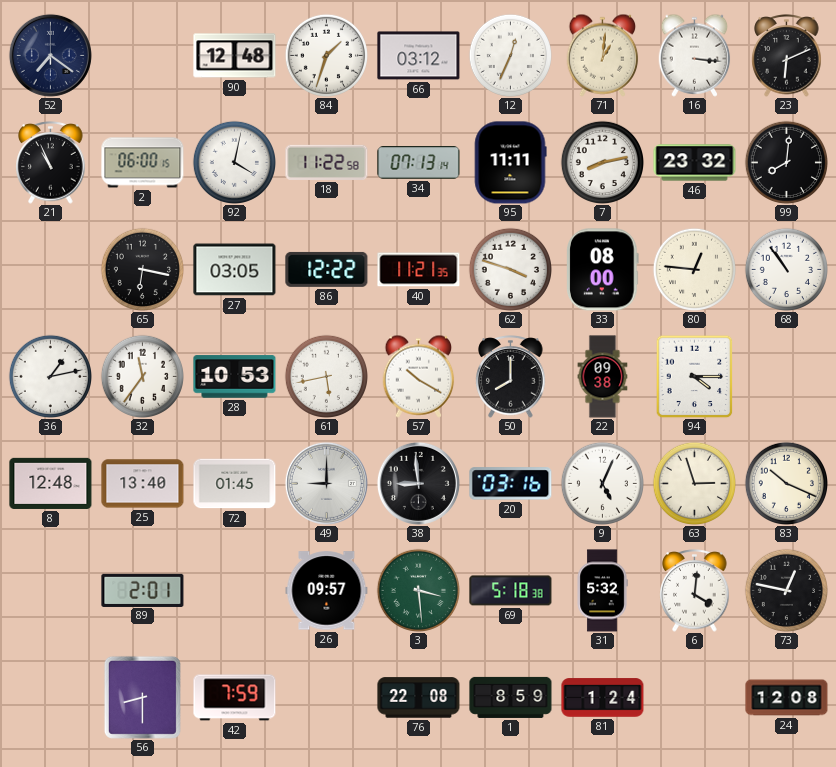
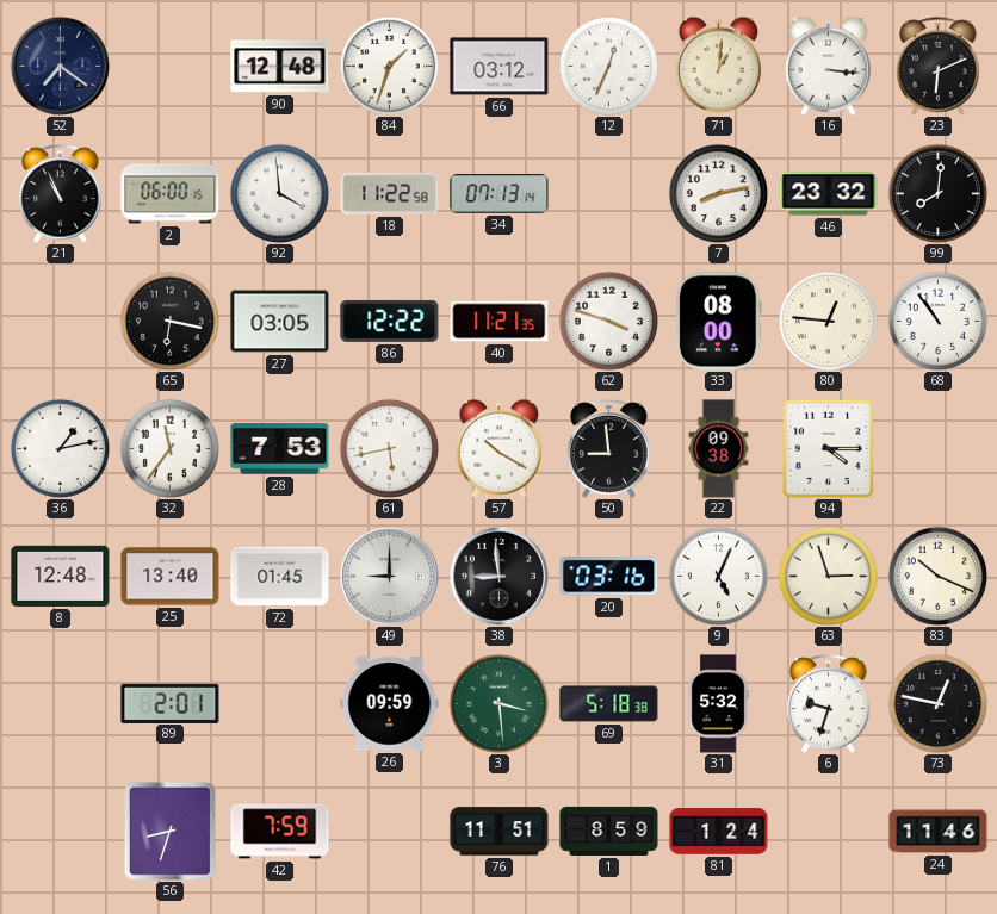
92: 4:02 -> 3:59 (279, 193)
95: 11:11 -> none (510, 163)
28: 10:53 -> 7:53 (280, 449)
50: 8:00 -> 8:59 (609, 449)
26: 09:57 -> 09:59 (390, 704)
6: 4:01 -> 9:33 (829, 704)
56: 8:30 -> 8:33 (169, 831)
76: 22:08 -> 11:51 (500, 832)
24: 12:08 -> 11:46 (939, 832)
